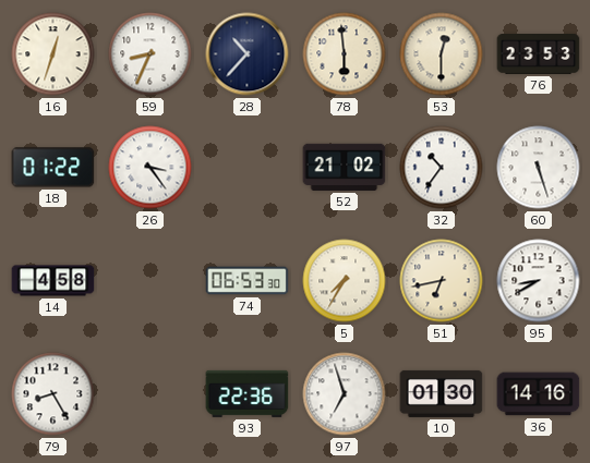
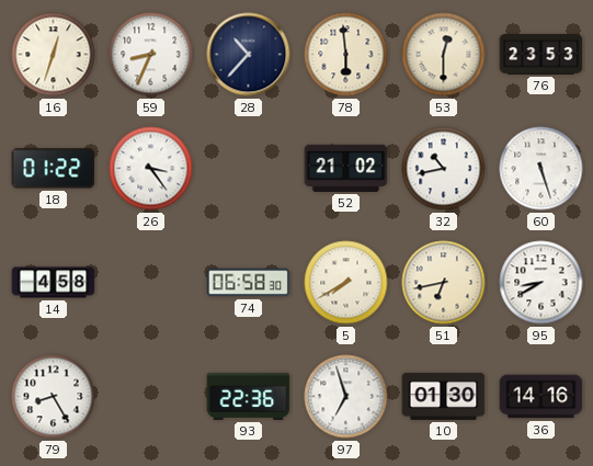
32: 10:36 -> 10:43 (444, 169)
74: 06:53 -> 06:58 (249, 283)
5: 7:35 -> 7:40 (346, 283)
